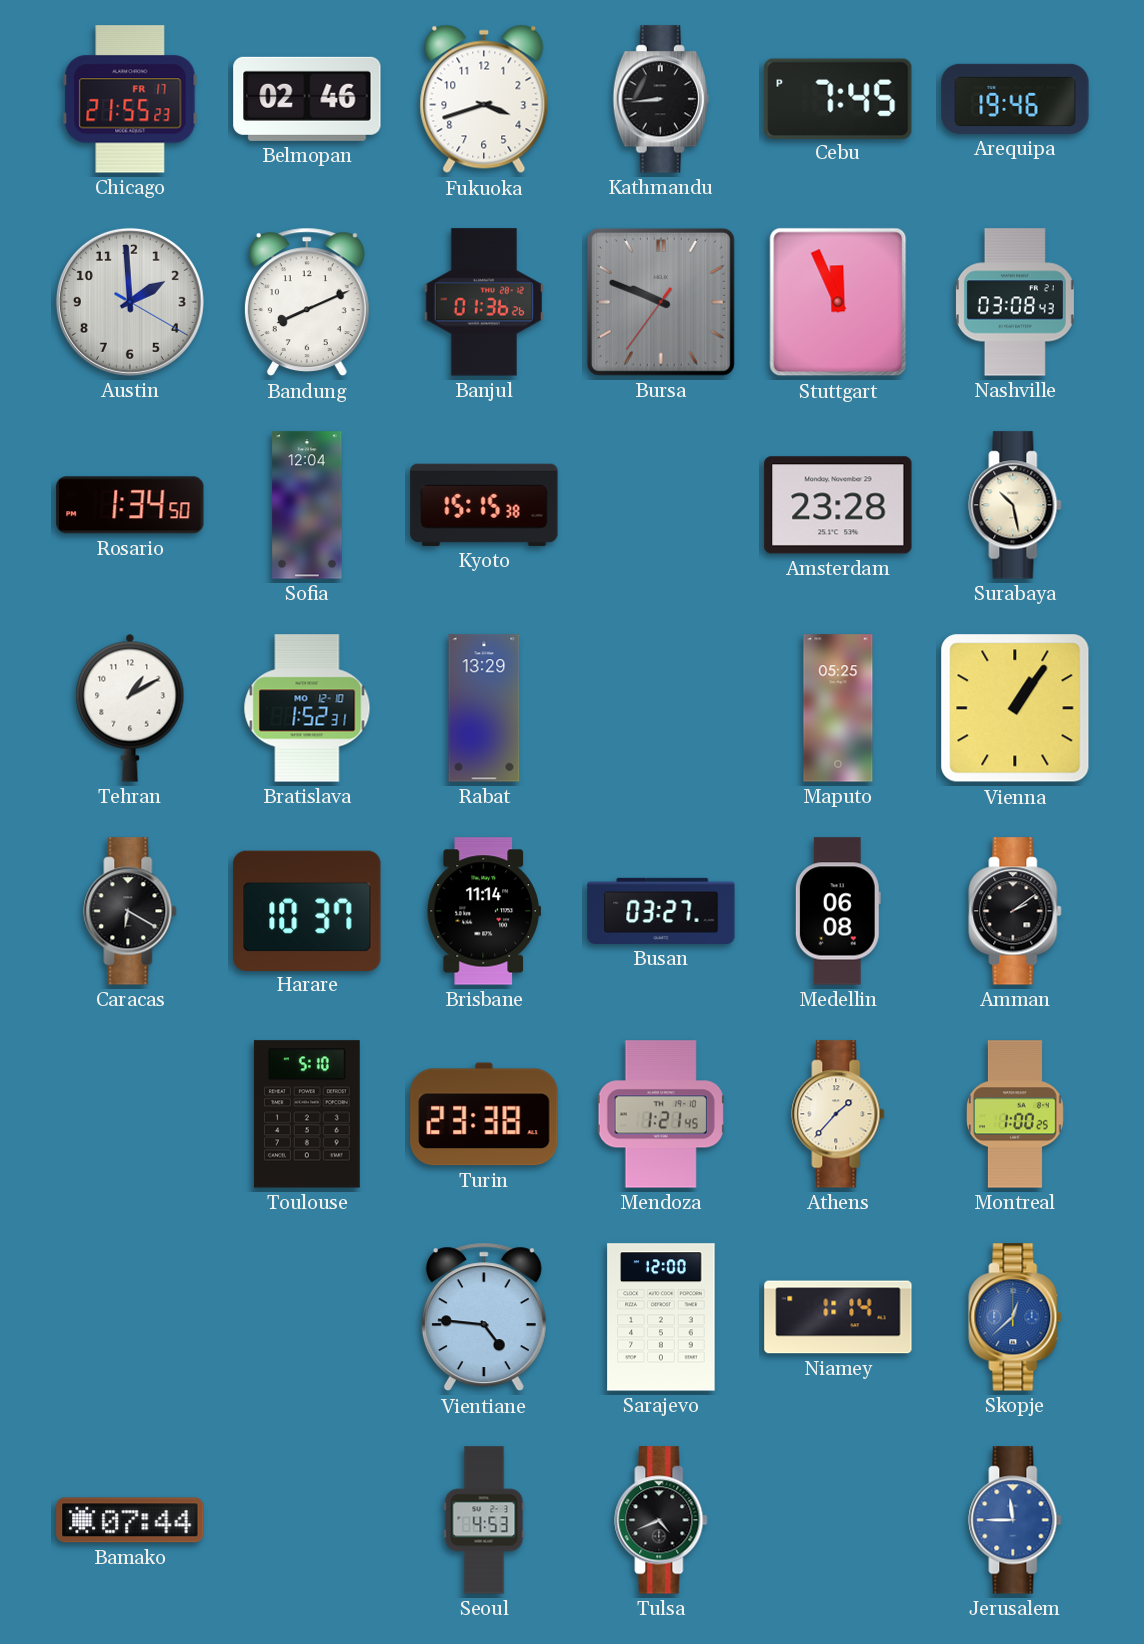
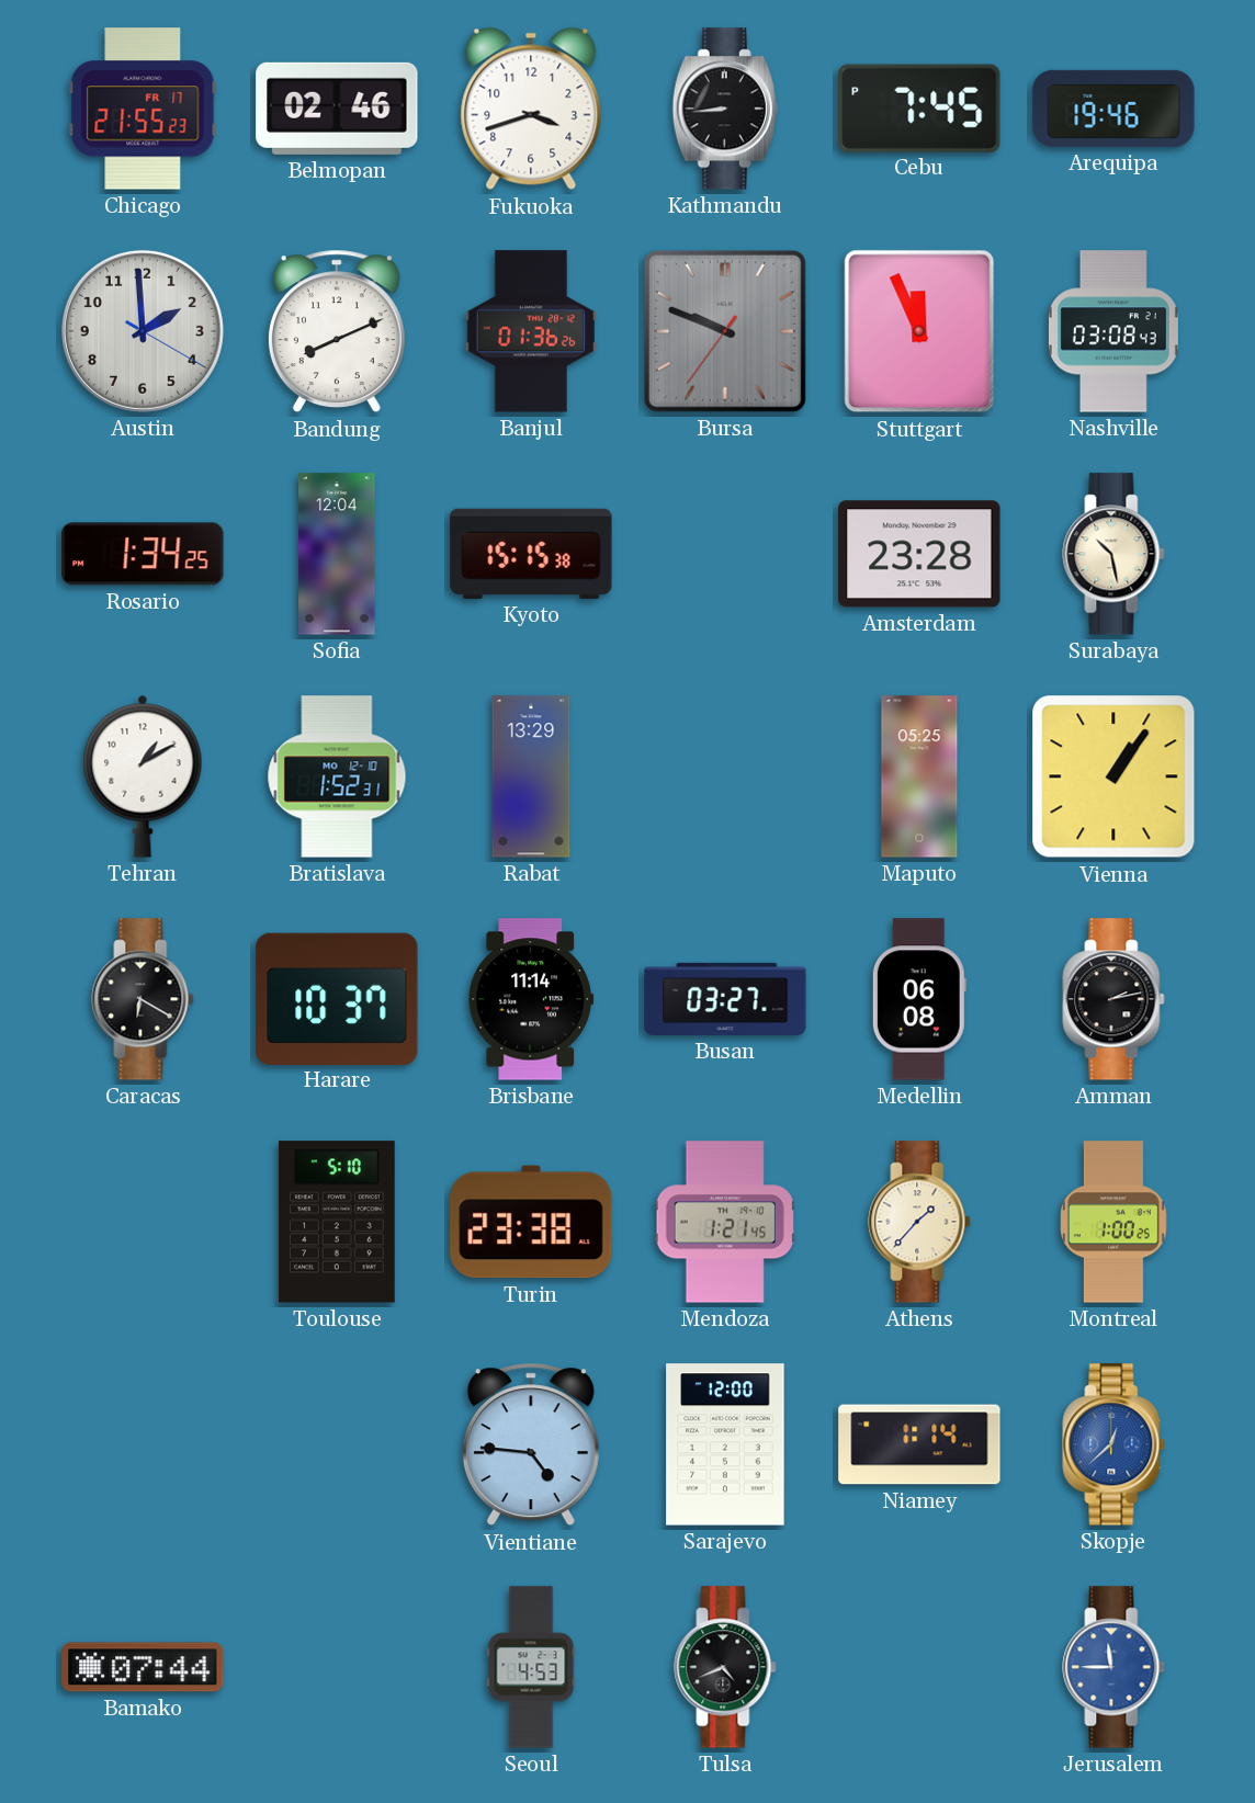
Rosario: 1:34:50 -> 1:34:25 (143, 554)
Amman: 2:09 -> 2:13 (1113, 999)
